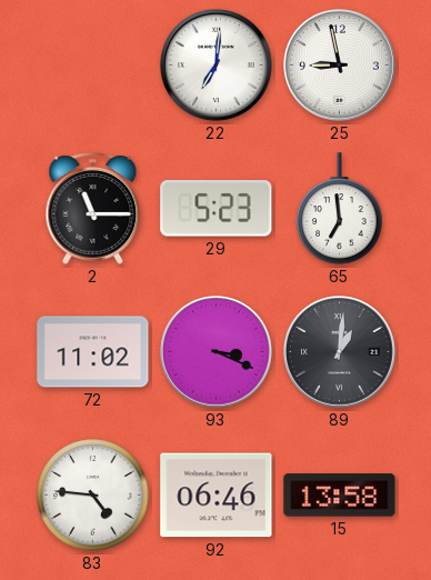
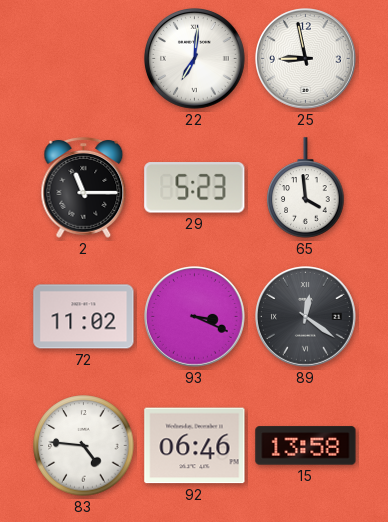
65: 6:59 -> 3:59 (306, 188)
89: 1:01 -> 12:21 (306, 317)
